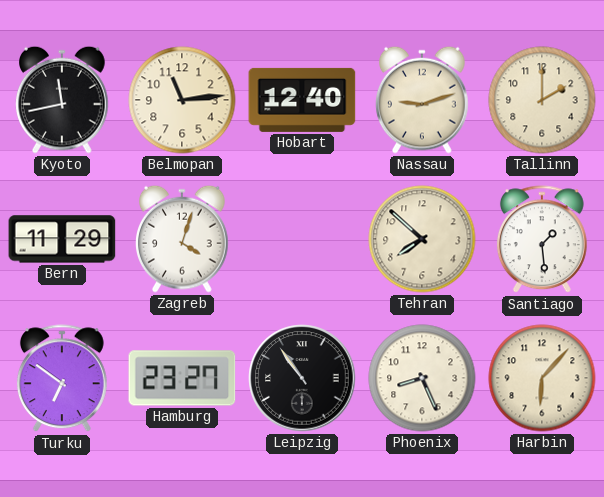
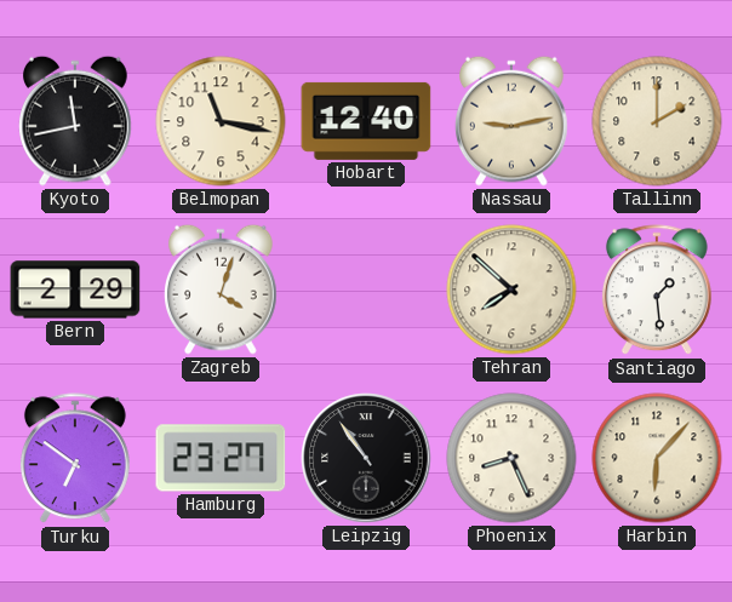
Belmopan: 11:14 -> 11:17 (221, 121)
Nassau: 9:12 -> 9:13 (513, 121)
Bern: 11:29 -> 2:29 (75, 289)
